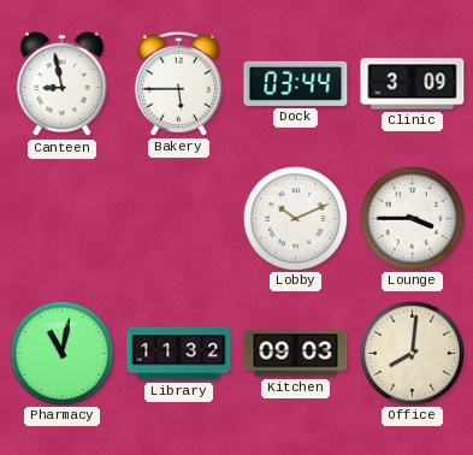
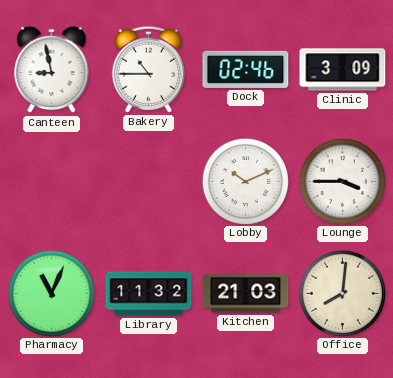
Bakery: 5:45 -> 10:45 (148, 69)
Dock: 03:44 -> 02:46 (246, 69)
Pharmacy: 11:02 -> 11:04 (51, 293)
Kitchen: 09:03 -> 21:03 (246, 294)
